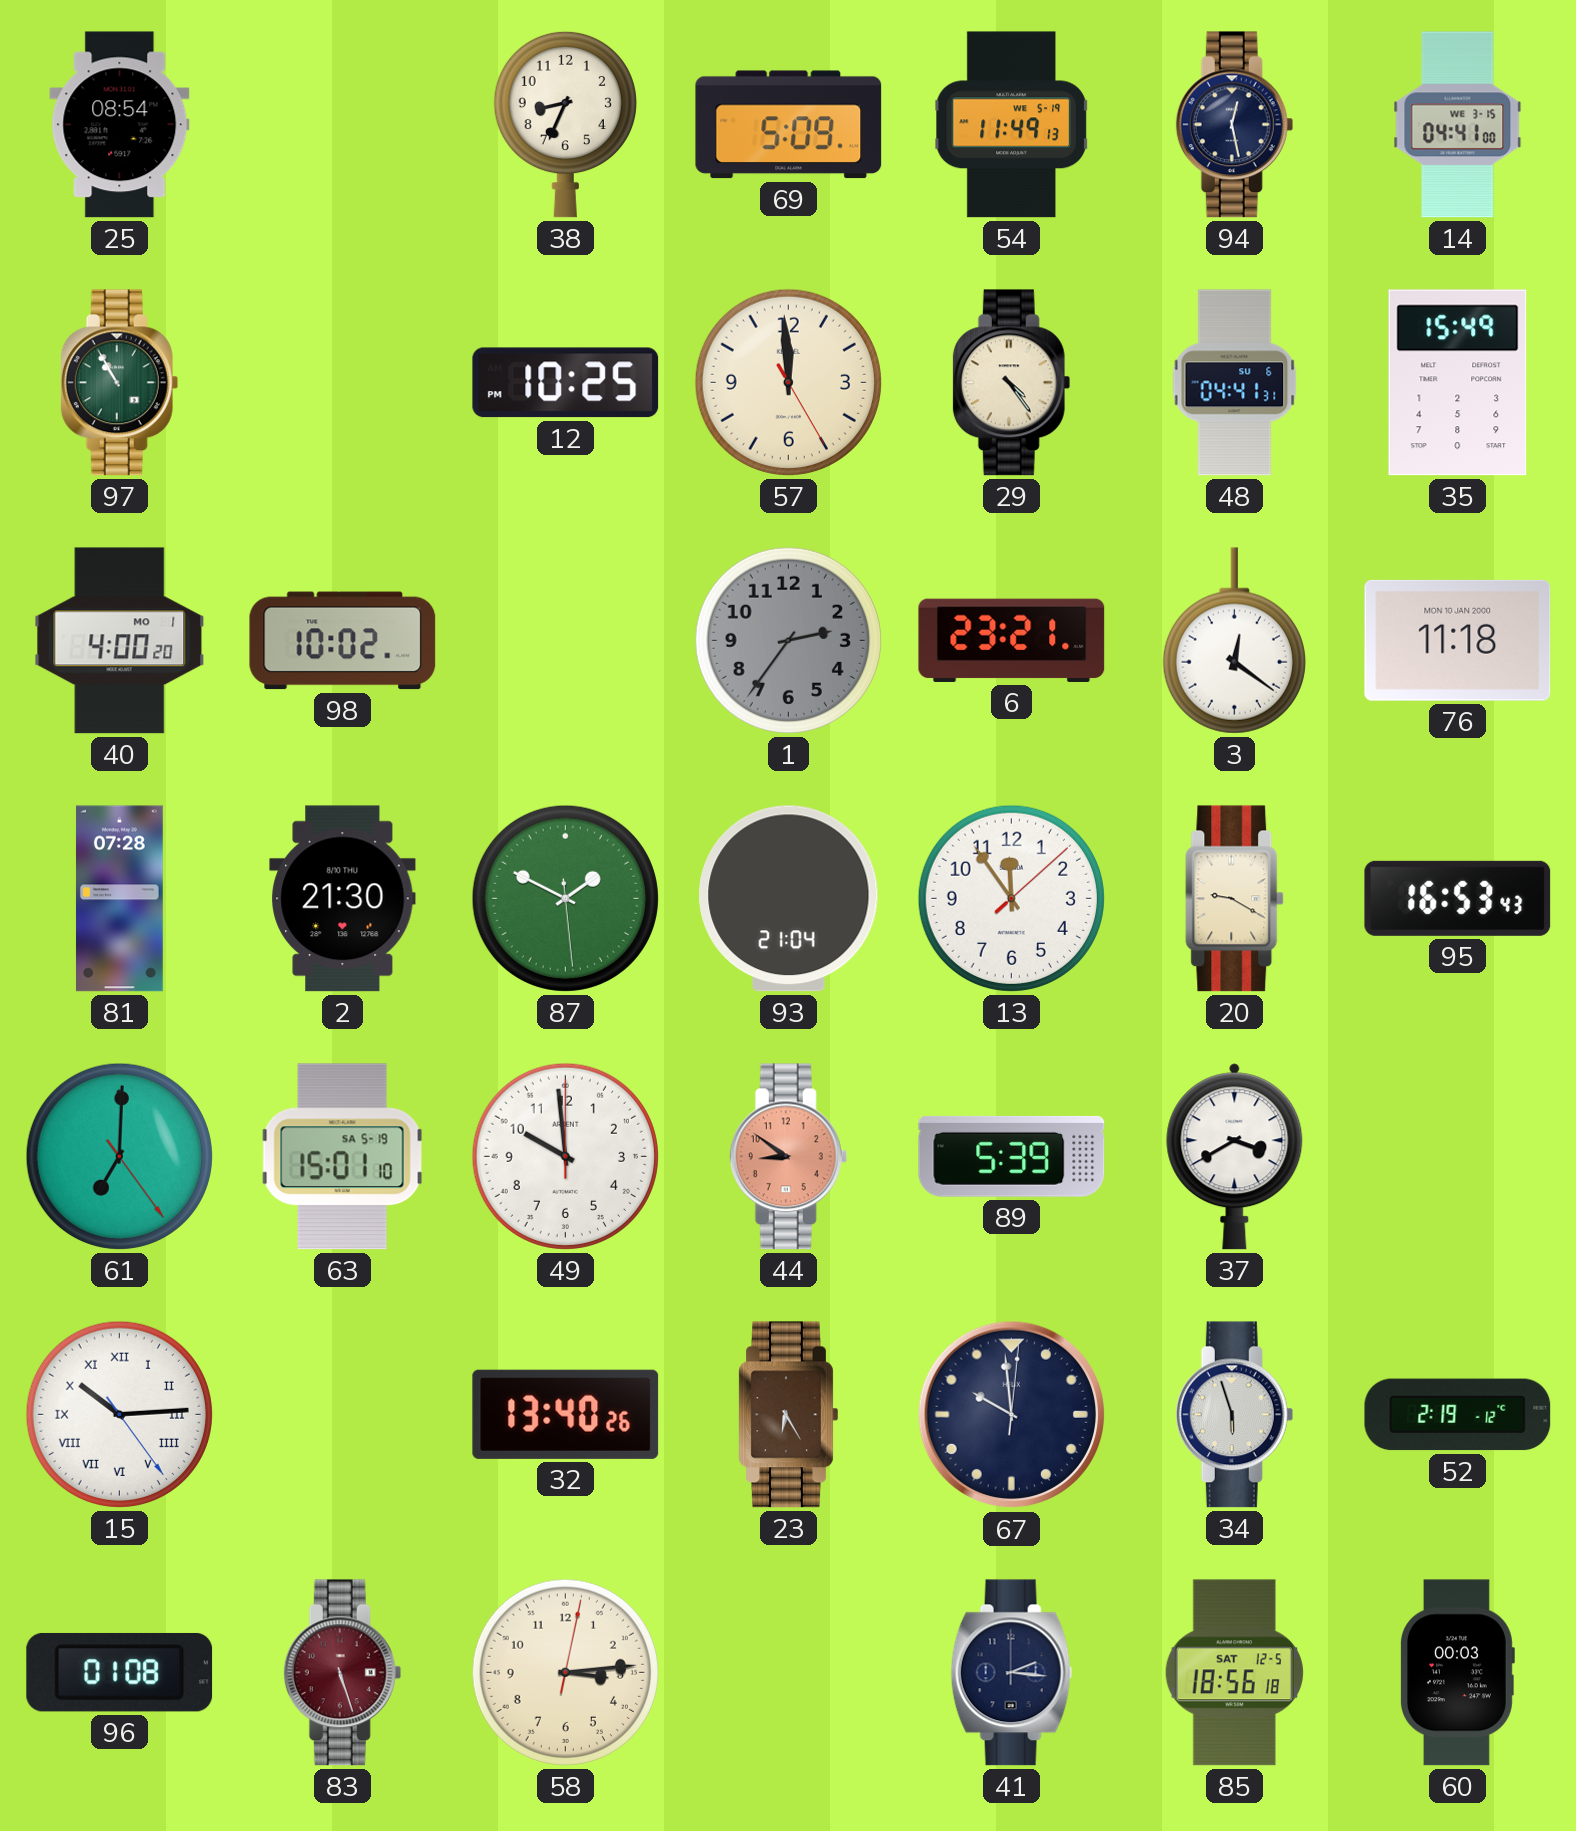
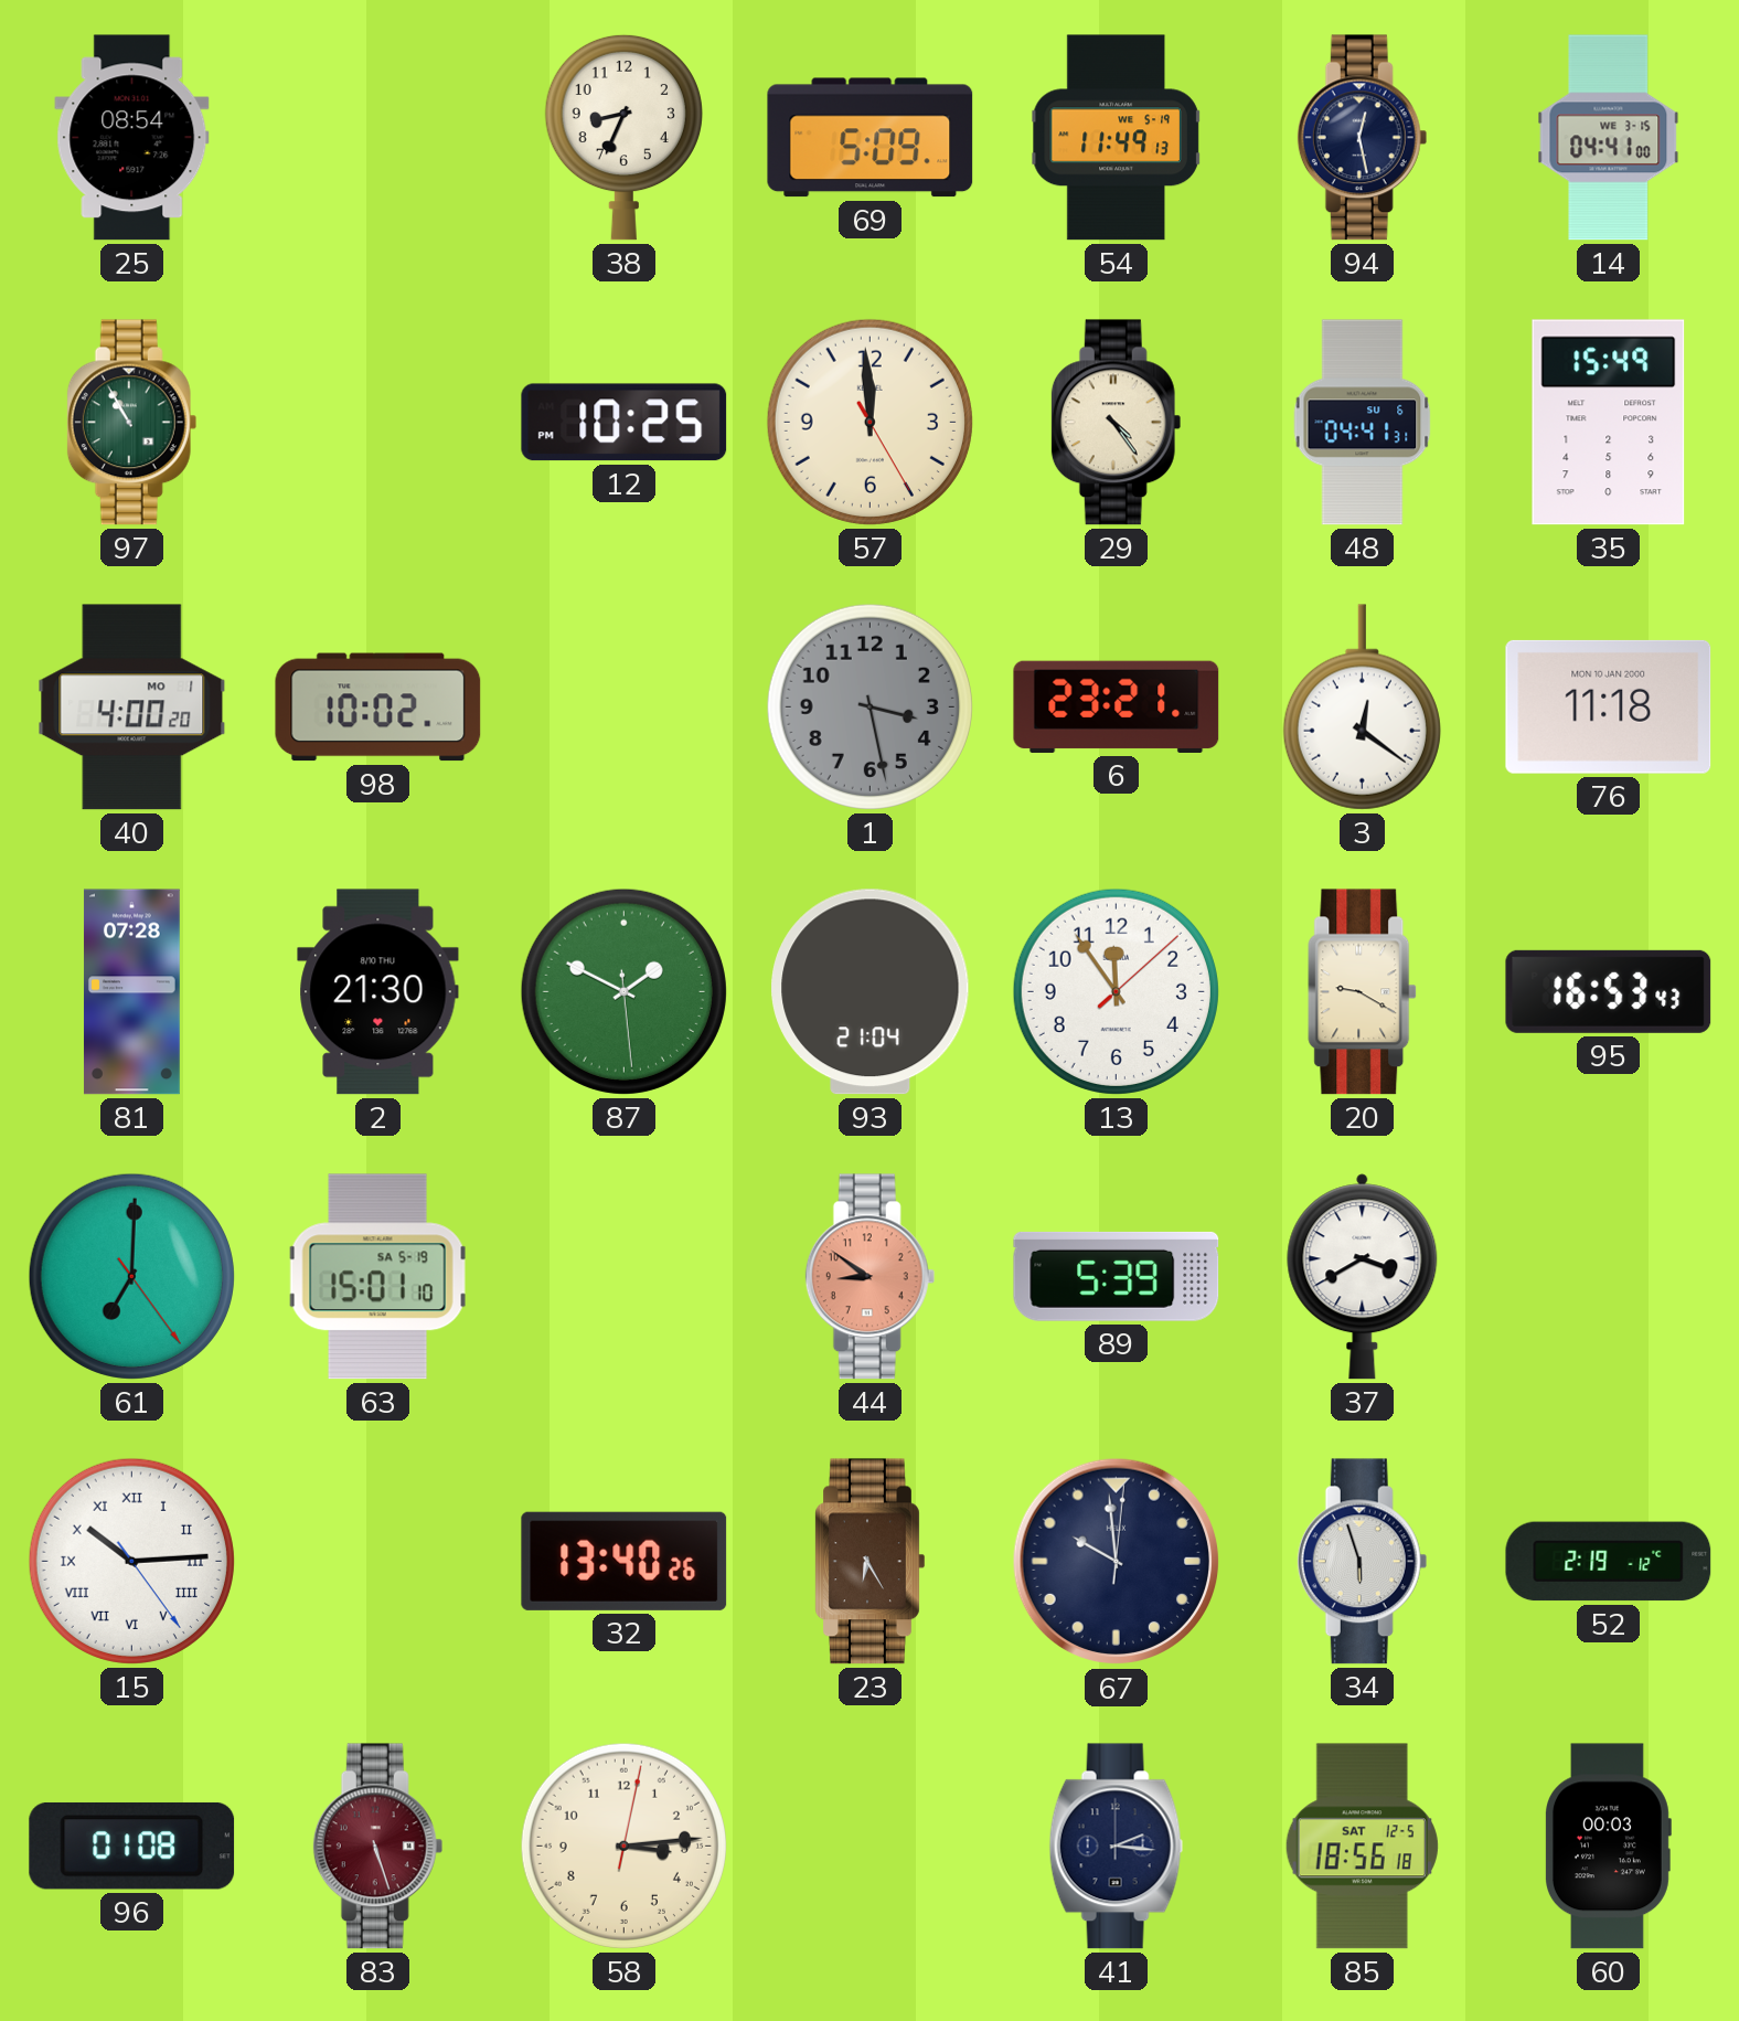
1: 2:36 -> 3:28 (869, 706)
49: 9:59 -> none (565, 1156)
